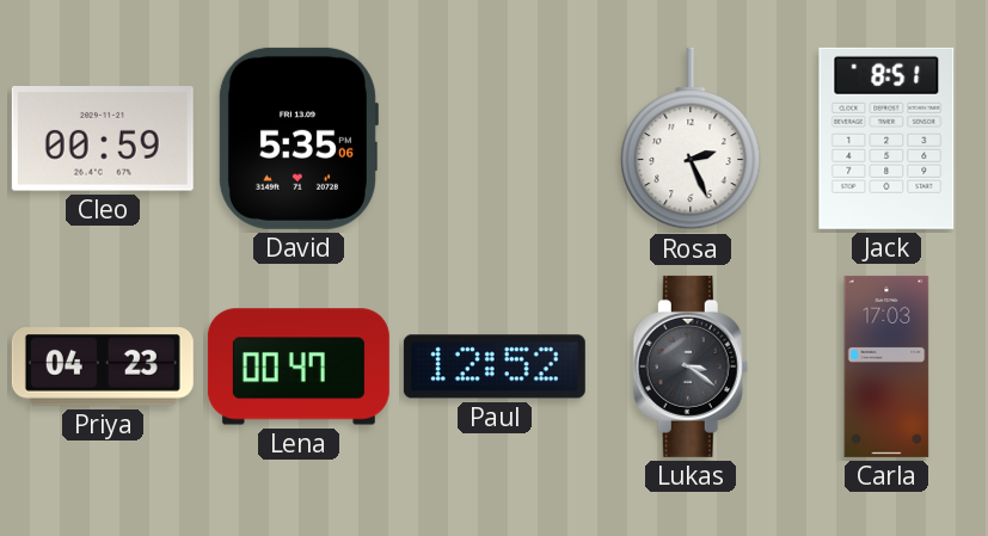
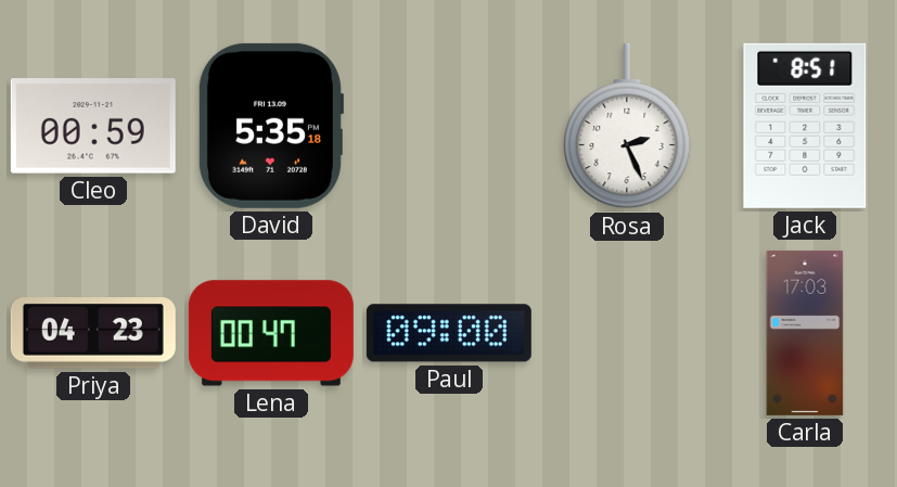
David: 5:35:06 -> 5:35:18 (270, 126)
Paul: 12:52 -> 09:00 (449, 333)
Lukas: 3:21 -> none (691, 366)
